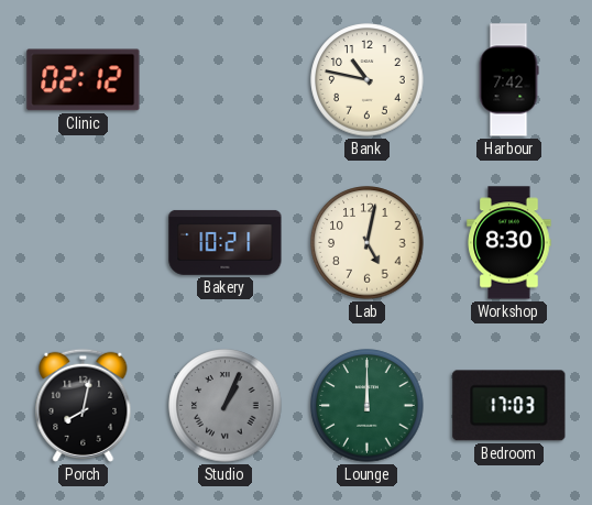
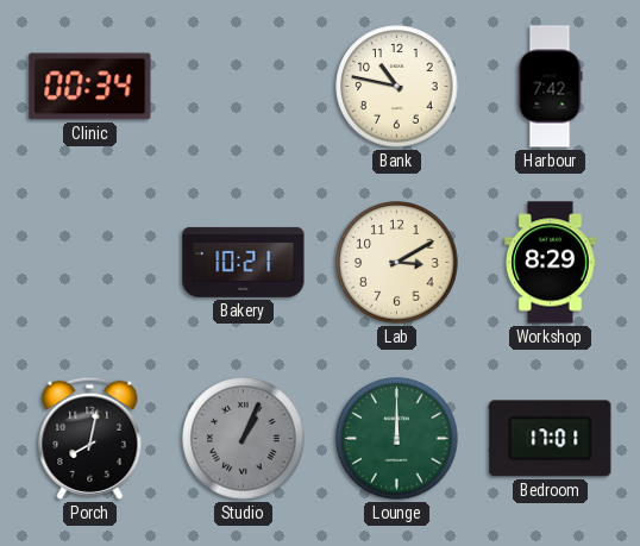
Clinic: 02:12 -> 00:34 (90, 87)
Lab: 5:02 -> 3:10 (397, 263)
Workshop: 8:30 -> 8:29 (551, 263)
Bedroom: 17:03 -> 17:01 (551, 439)
